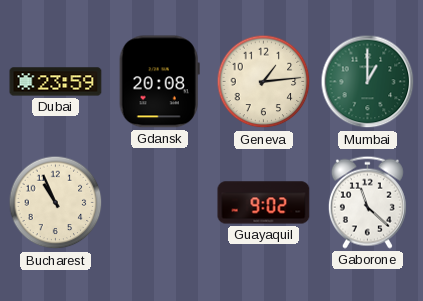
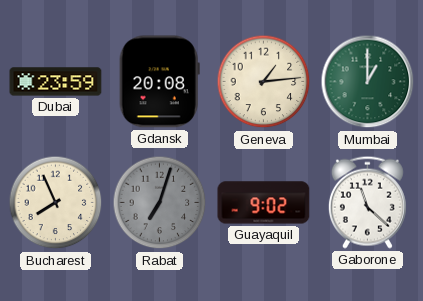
Bucharest: 10:56 -> 7:56 (56, 203)
Rabat: none -> 7:03 (160, 203)
